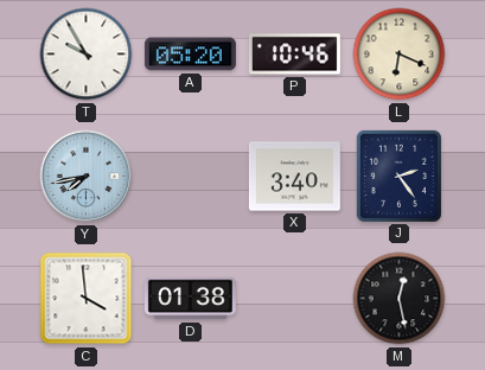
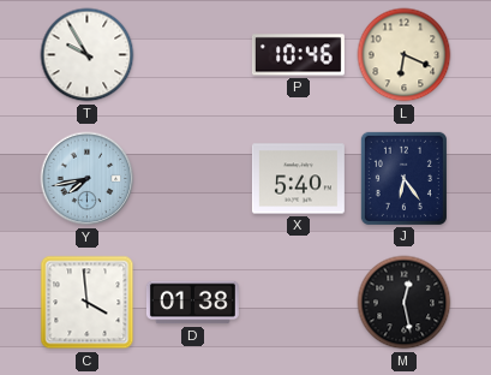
A: 05:20 -> none (190, 55)
X: 3:40 -> 5:40 (298, 179)
J: 2:24 -> 6:24 (403, 178)
